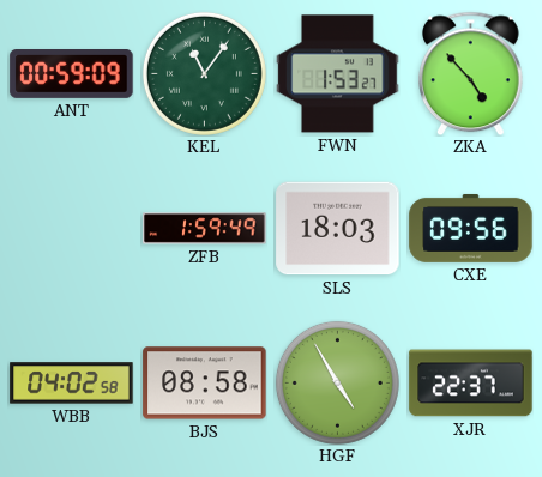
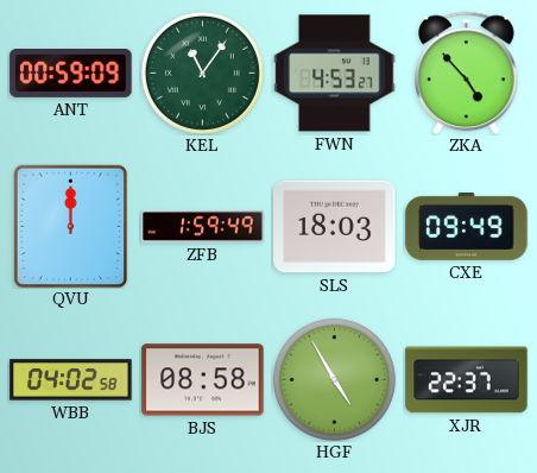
FWN: 1:53 -> 4:53 (335, 74)
QVU: none -> 12:00 (71, 226)
CXE: 09:56 -> 09:49 (467, 226)
